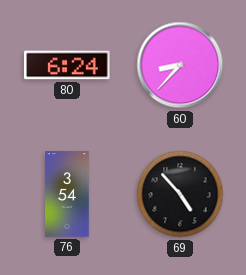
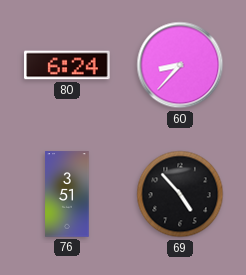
76: 3:54 -> 3:51 (67, 194)
